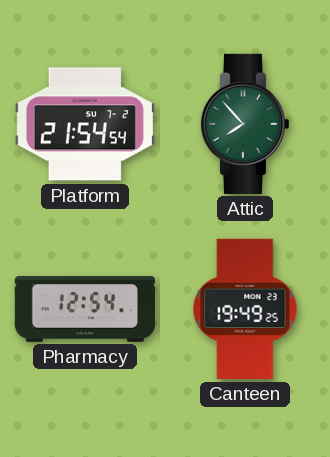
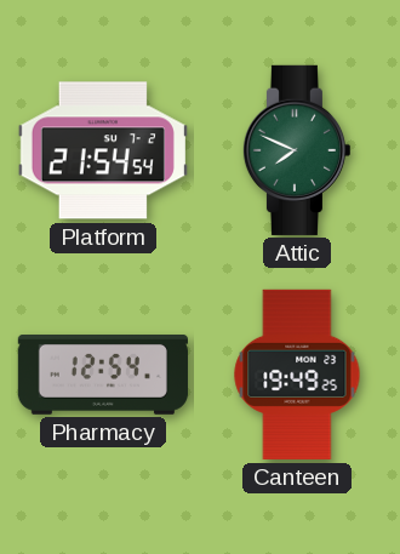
Attic: 7:53 -> 7:49 (296, 150)
